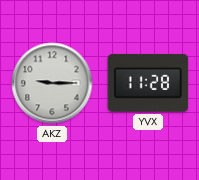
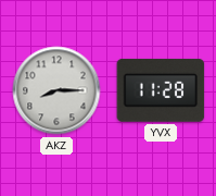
AKZ: 9:15 -> 8:15 (56, 90)
